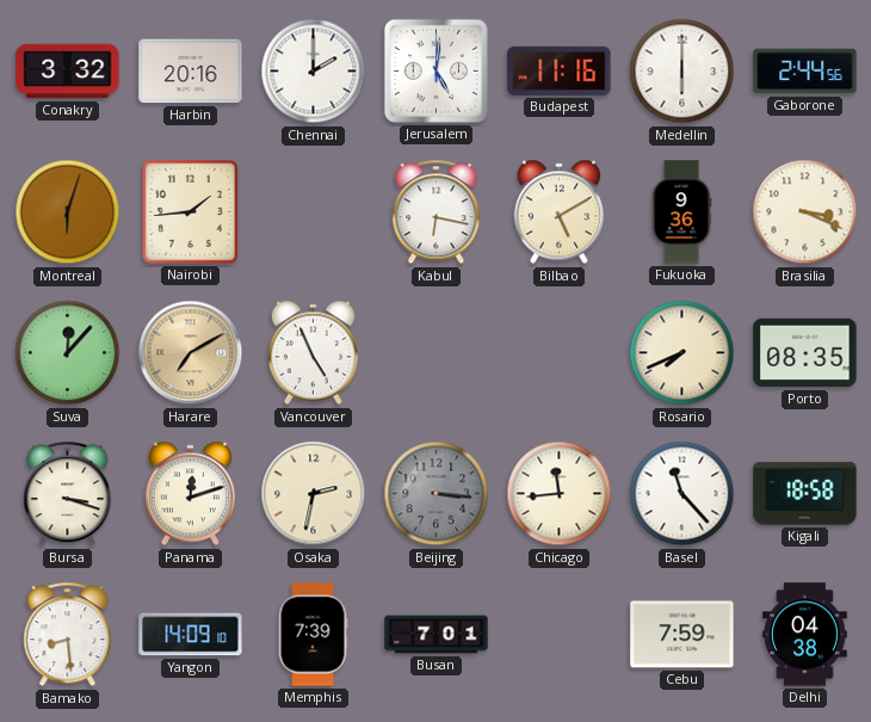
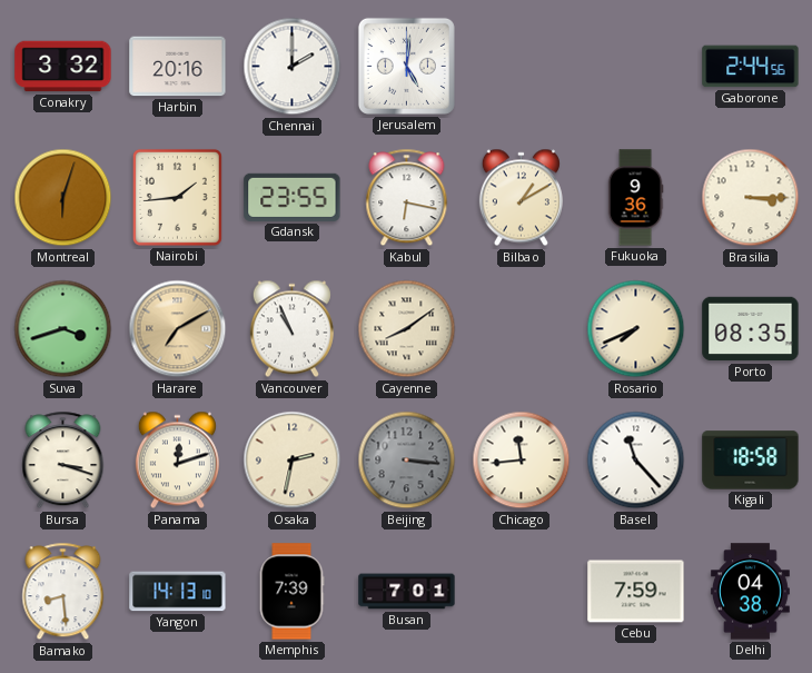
Budapest: 11:16 -> none (560, 70)
Medellin: 6:00 -> none (682, 72)
Gdansk: none -> 23:55 (293, 197)
Bilbao: 5:10 -> 1:10 (521, 198)
Brasilia: 3:19 -> 3:15 (751, 198)
Suva: 12:07 -> 3:42 (63, 329)
Vancouver: 4:56 -> 10:56 (291, 329)
Cayenne: none -> 8:09 (407, 329)
Yangon: 14:09 -> 14:13 (178, 592)
